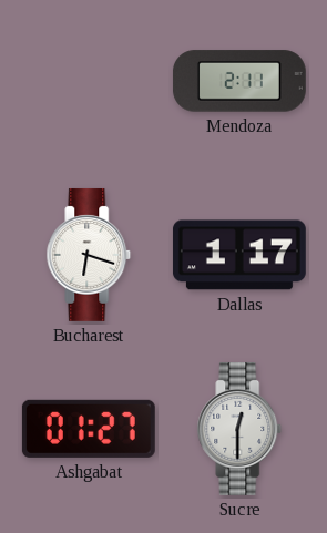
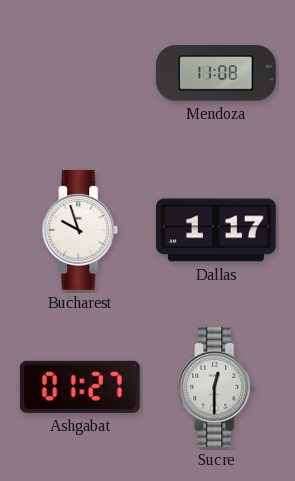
Mendoza: 2:11 -> 11:08 (216, 73)
Bucharest: 6:18 -> 9:57 (80, 230)
